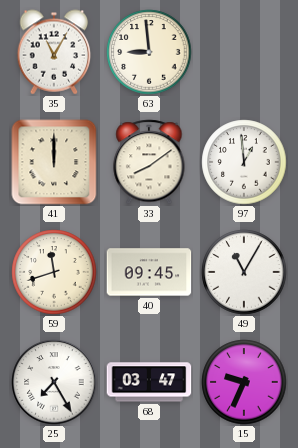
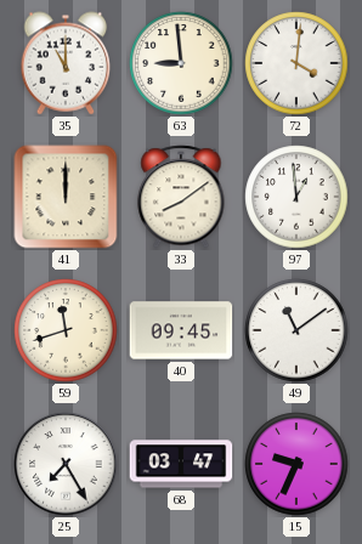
35: 11:05 -> 11:00 (66, 63)
72: none -> 4:01 (296, 63)
49: 11:05 -> 11:09 (296, 330)
